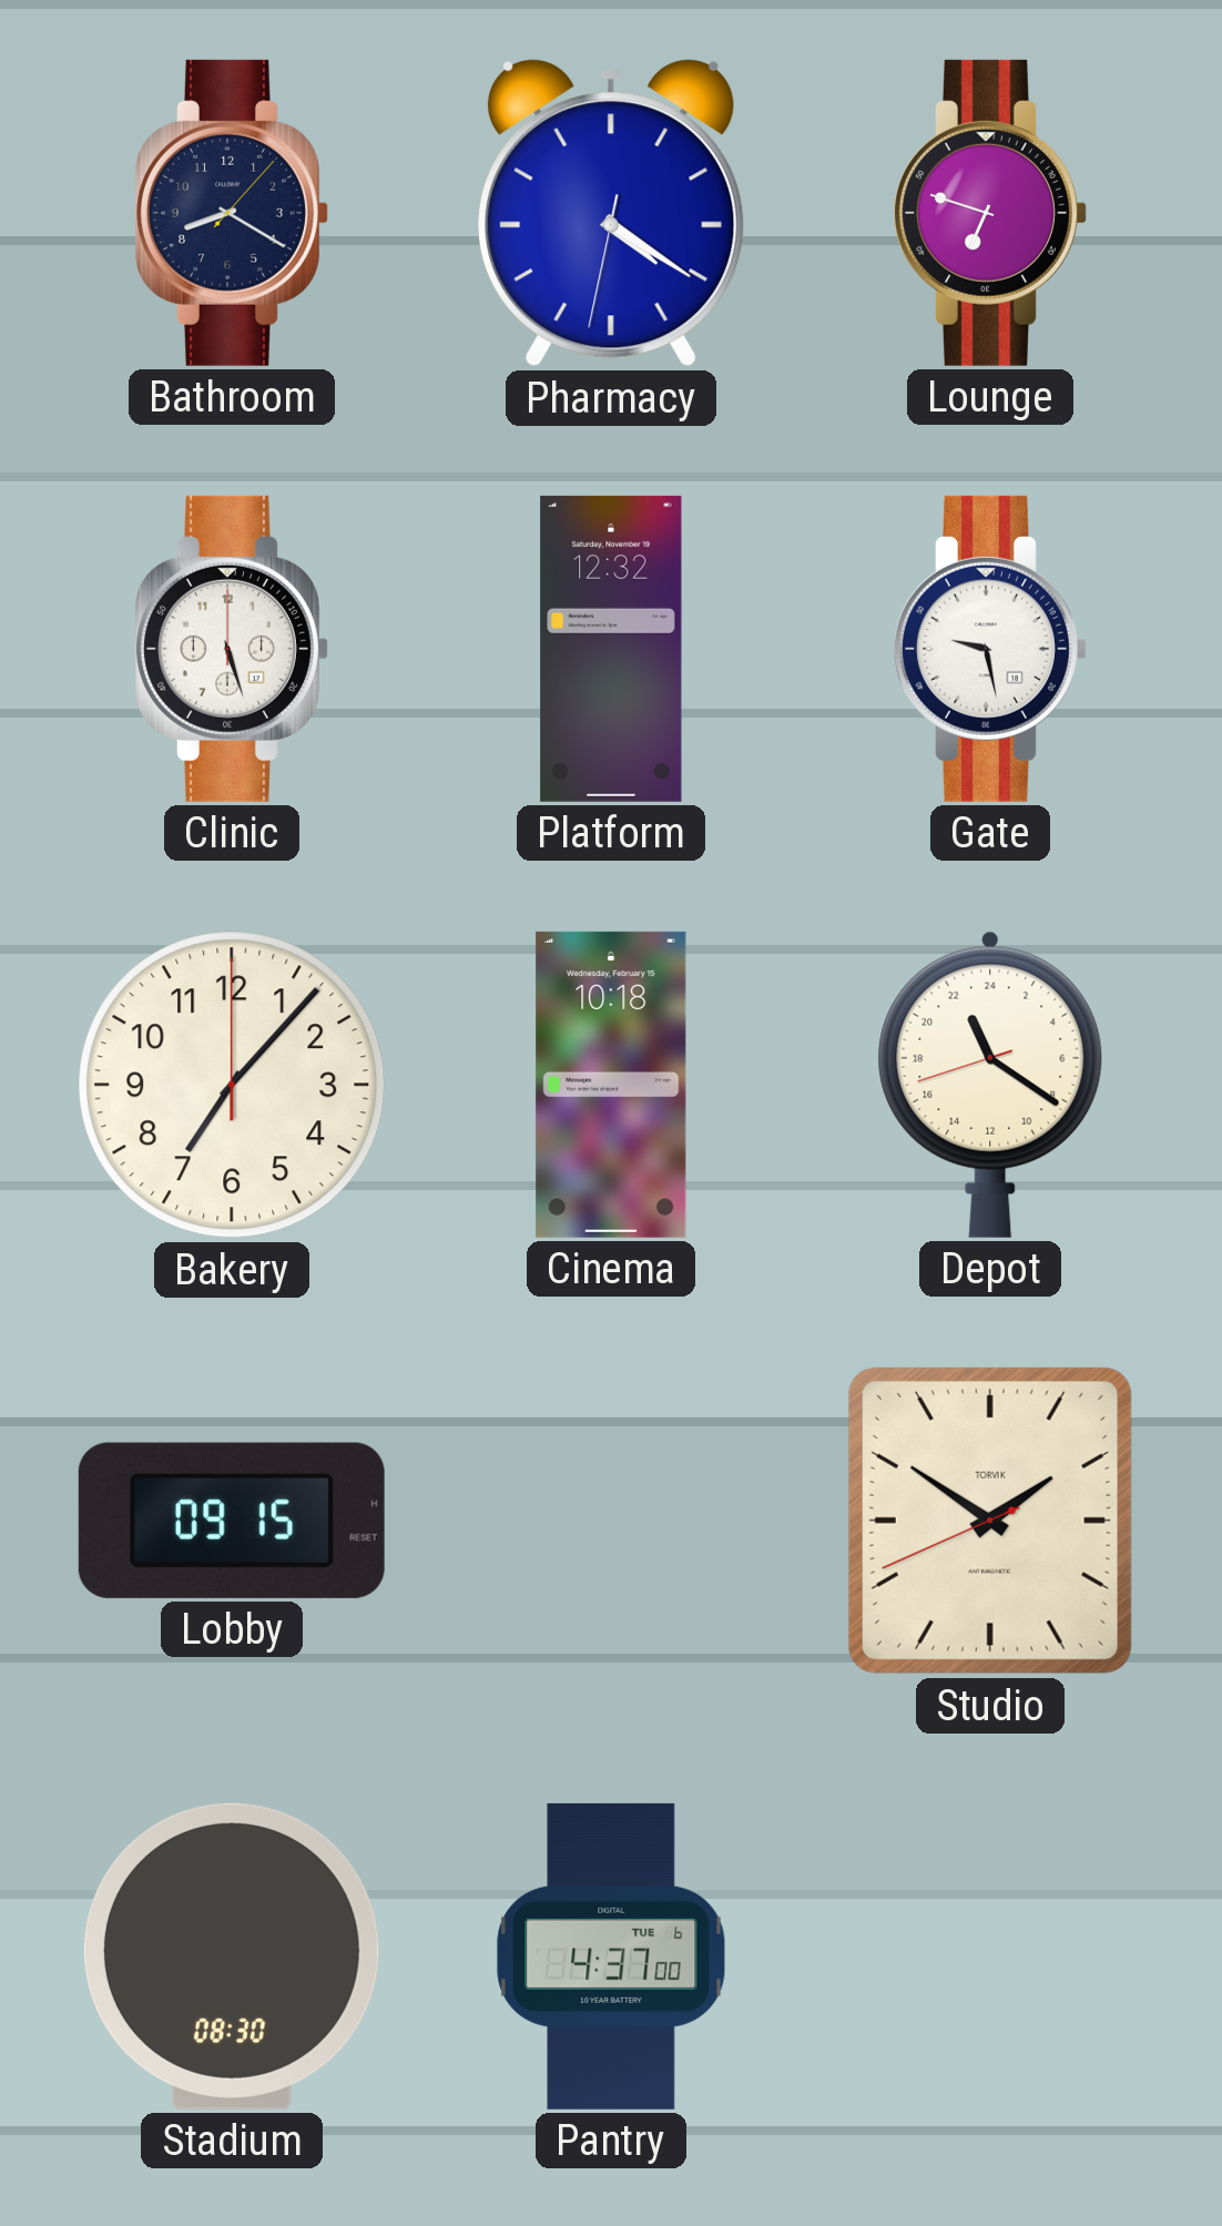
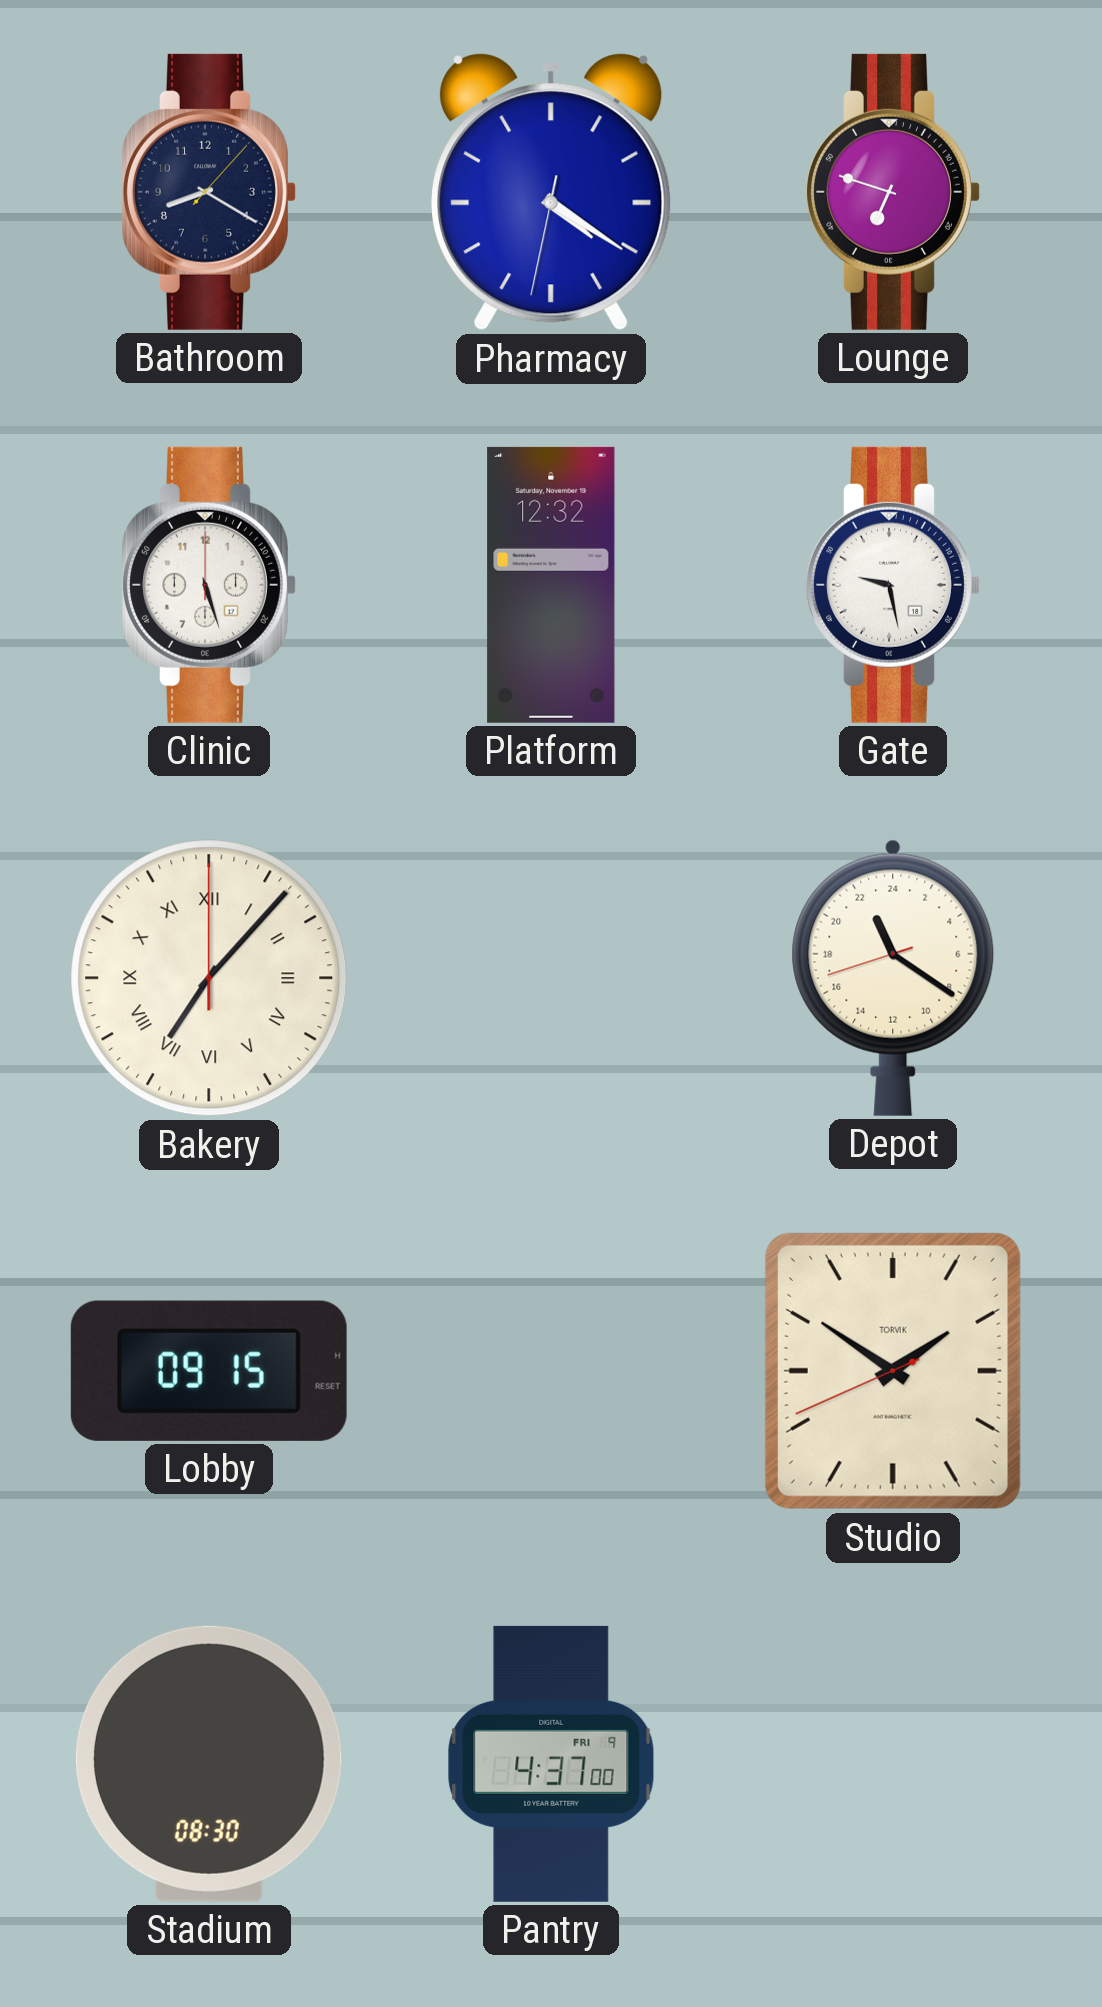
Bakery numerals: Arabic -> Roman (209, 978)
Cinema: 10:18 -> none (611, 1085)
Pantry date: TUE 6 -> FRI 9 (551, 1764)
